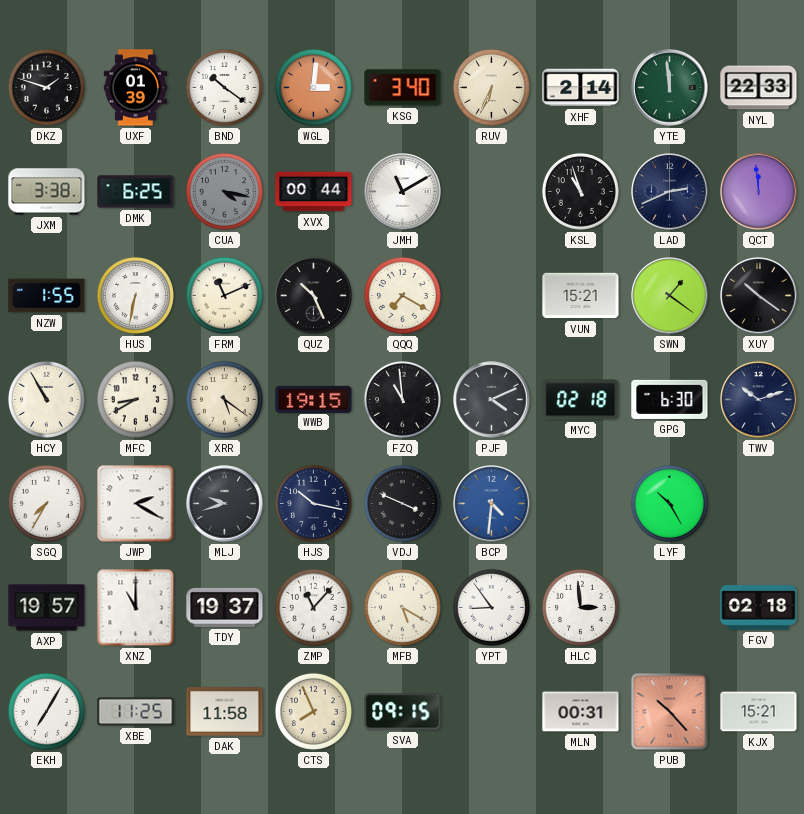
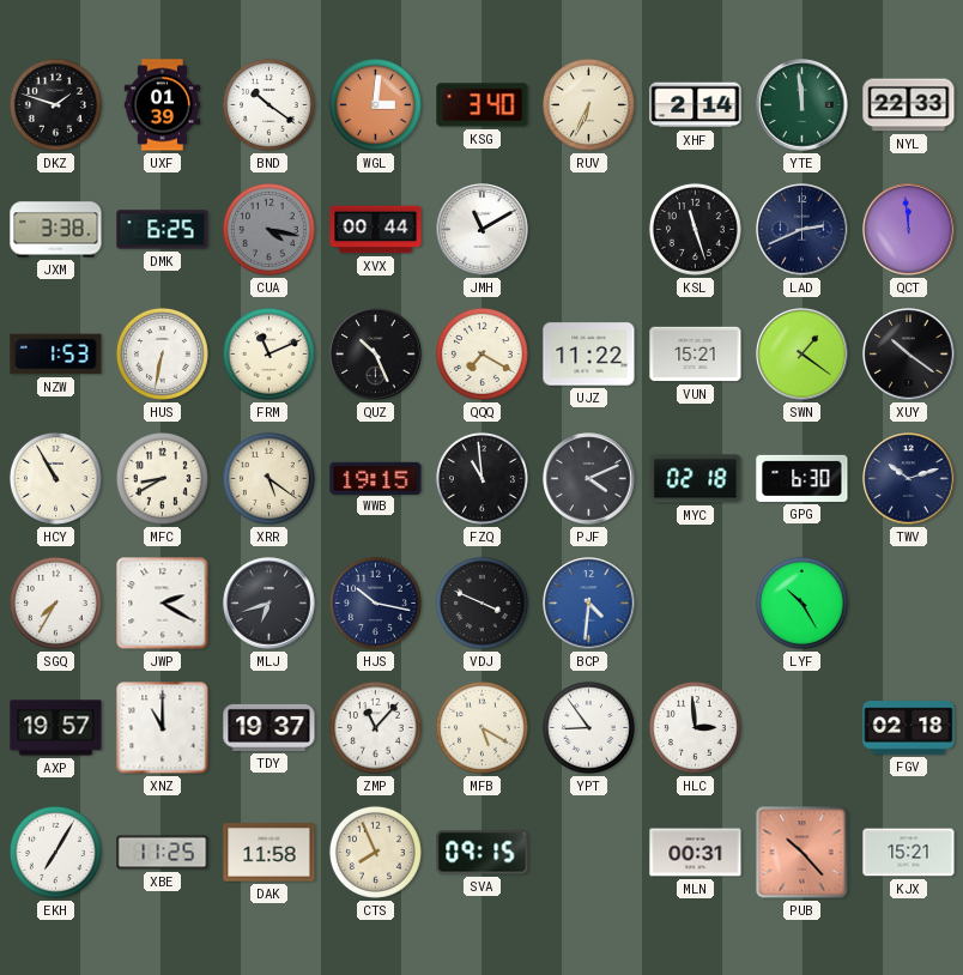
KSL: 10:57 -> 11:27 (695, 229)
NZW: 1:55 -> 1:53 (56, 355)
UJZ: none -> 11:22 (589, 355)
MLJ: 9:42 -> 6:42 (269, 604)
